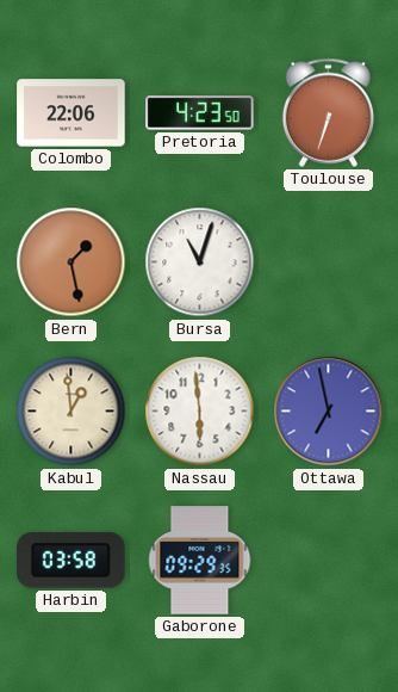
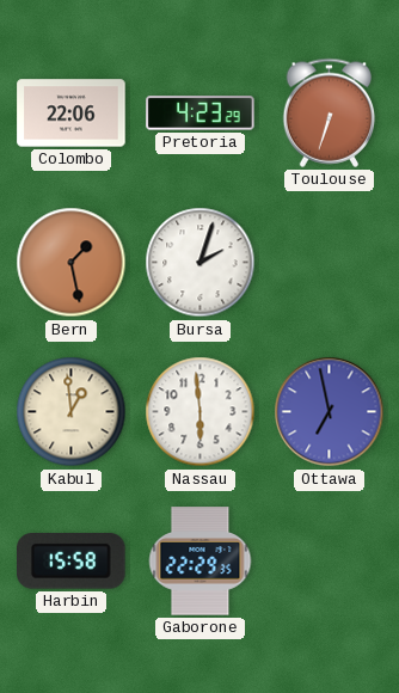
Pretoria: 4:23:50 -> 4:23:29 (201, 114)
Bursa: 11:03 -> 2:03 (201, 263)
Harbin: 03:58 -> 15:58 (72, 562)
Gaborone: 09:29 -> 22:29 (201, 562)
